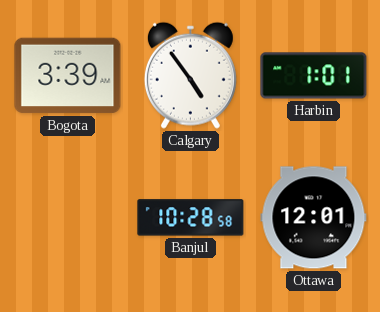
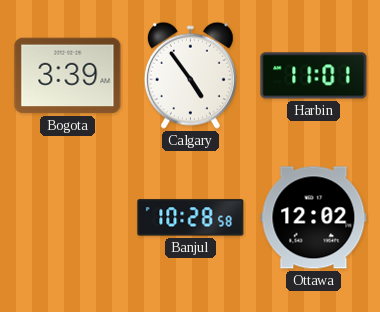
Harbin: 1:01 -> 11:01 (314, 76)
Ottawa: 12:01 -> 12:02 (314, 218)
